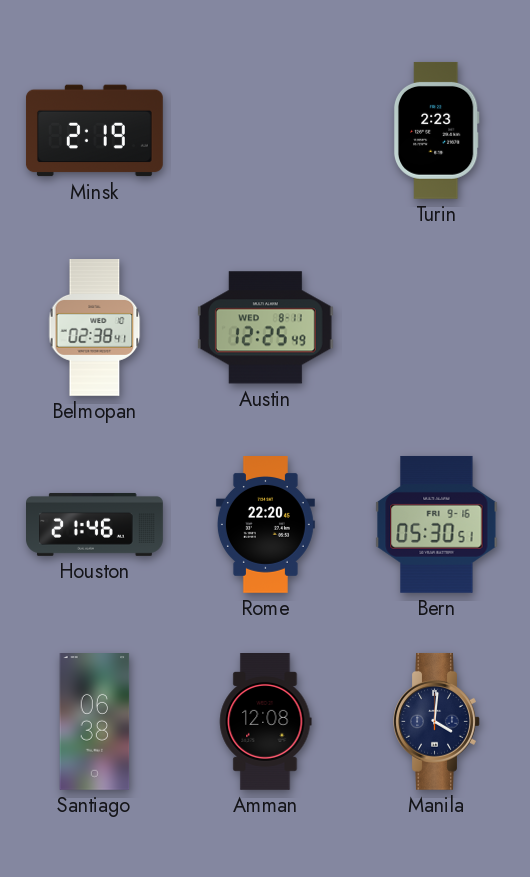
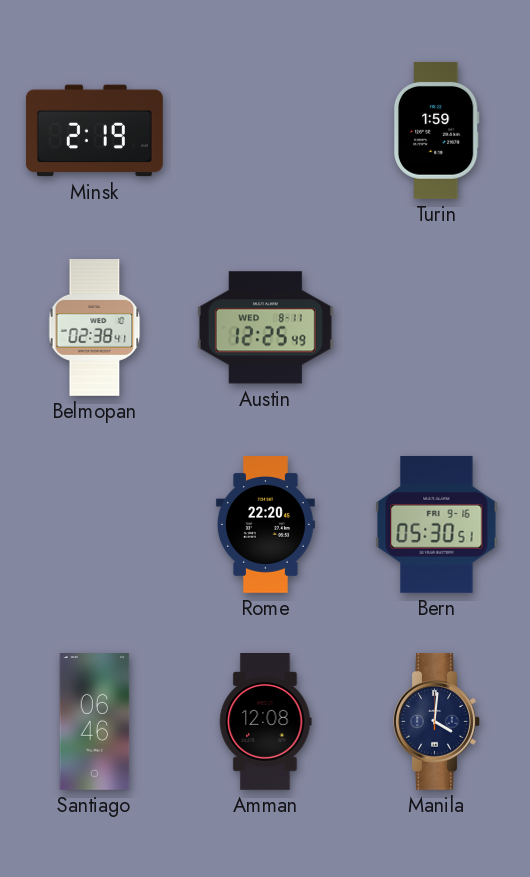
Turin: 2:23 -> 1:59 (436, 130)
Houston: 21:46 -> none (95, 524)
Santiago: 06:38 -> 06:46 (95, 722)
